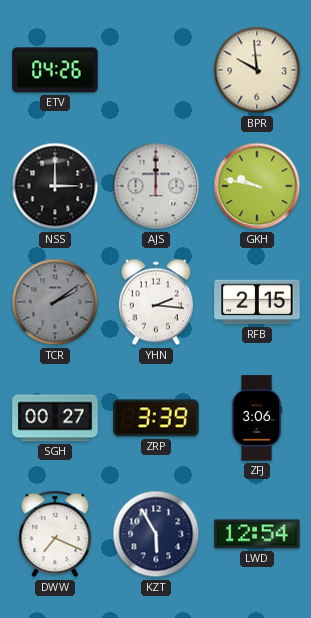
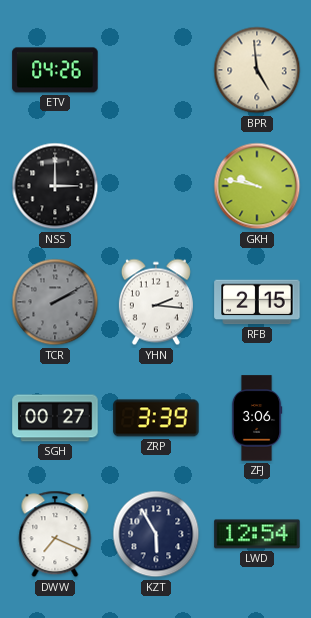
BPR: 9:59 -> 4:59 (257, 70)
AJS: 12:00 -> none (156, 186)
TCR: 2:09 -> 2:10 (55, 302)
